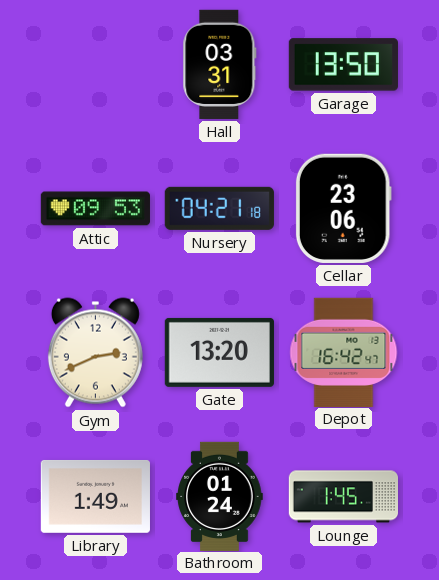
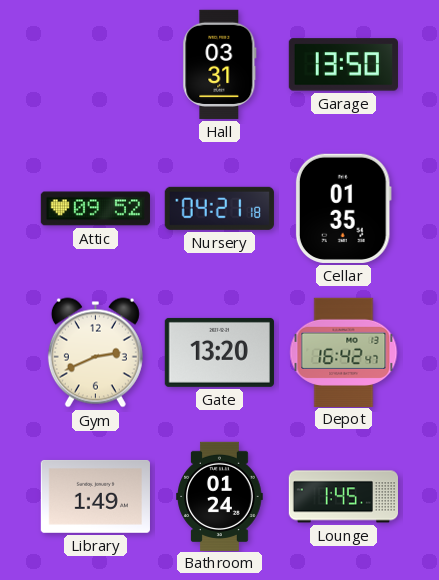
Attic: 09:53 -> 09:52 (95, 209)
Cellar: 23:06 -> 01:35 (343, 208)
